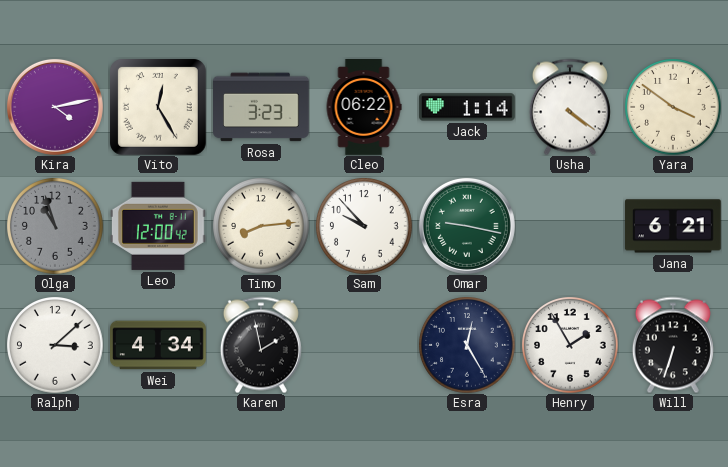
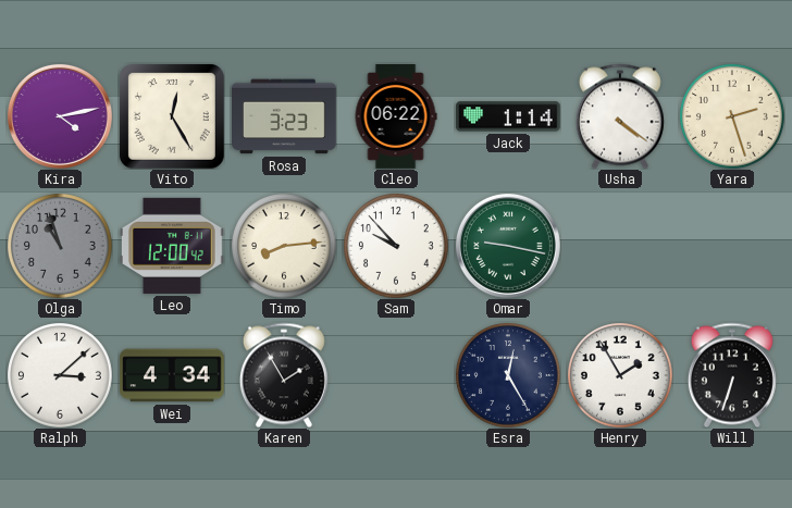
Yara: 3:51 -> 2:27 (732, 116)
Jana: 6:21 -> none (673, 226)
Karen: 1:58 -> 1:55 (284, 375)
